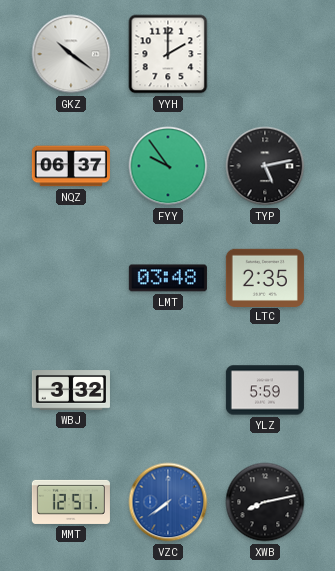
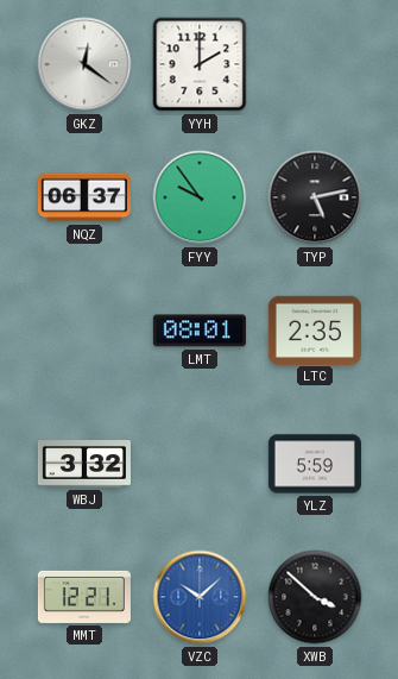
GKZ: 10:21 -> 12:21 (84, 64)
LMT: 03:48 -> 08:01 (200, 331)
MMT: 12:51 -> 12:21 (84, 597)
VZC: 7:39 -> 10:08 (200, 597)
XWB: 8:13 -> 3:52 (315, 597)
